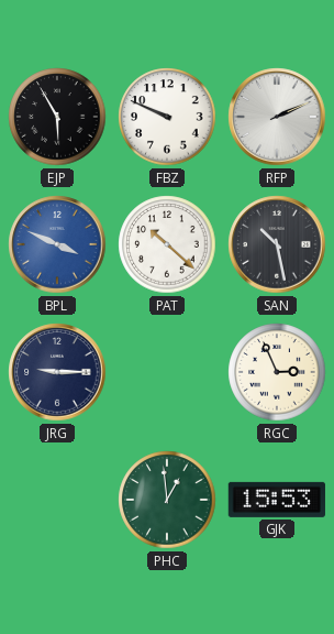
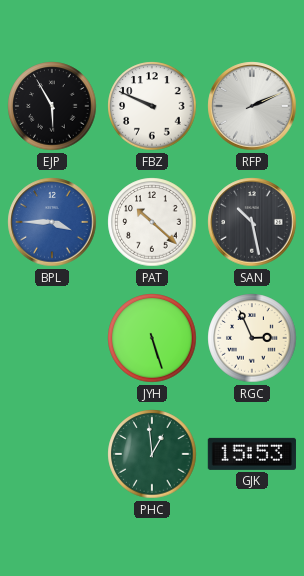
BPL: 3:49 -> 3:45 (52, 222)
JRG: 9:15 -> none (57, 372)
JYH: none -> 5:27 (152, 338)
